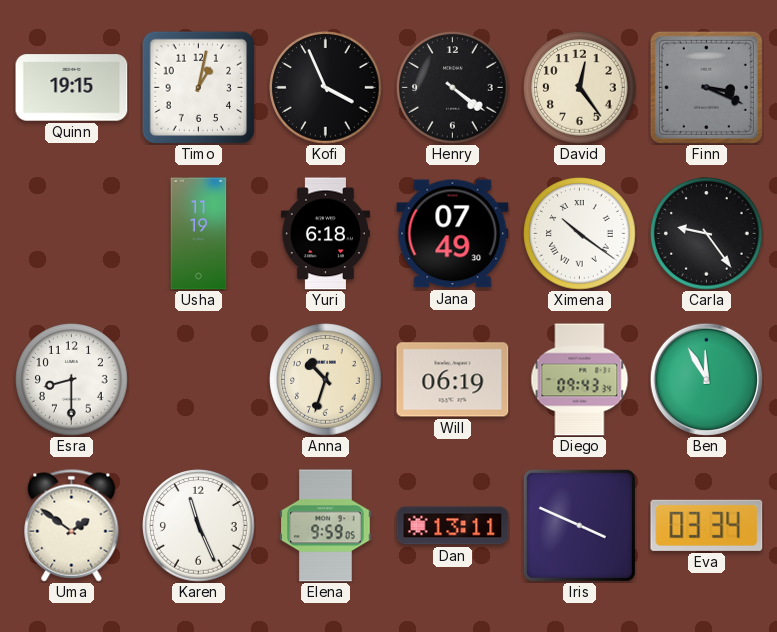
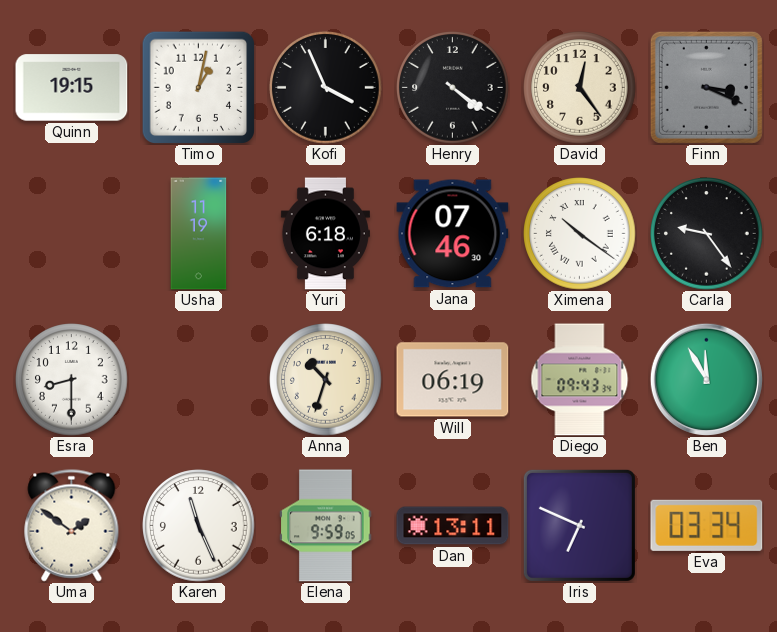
Jana: 07:49 -> 07:46 (453, 234)
Iris: 3:49 -> 6:49 (579, 525)
